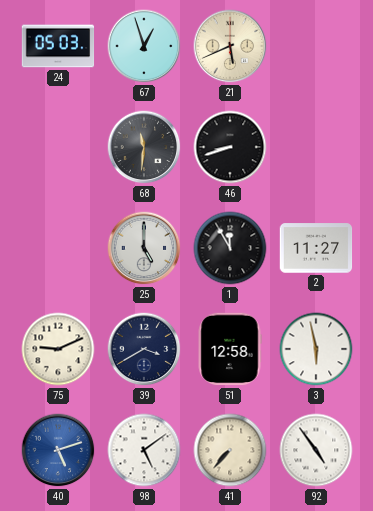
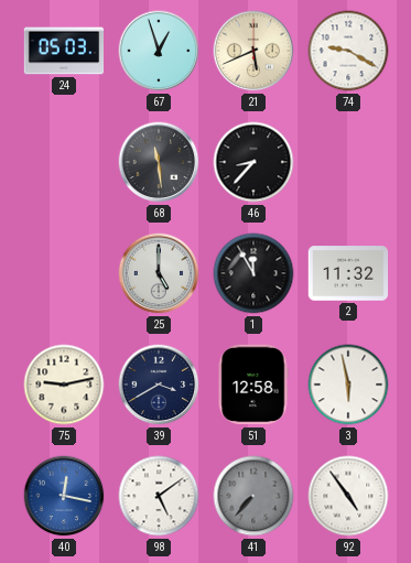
74: none -> 9:20 (348, 51)
68: 11:31 -> 11:29 (159, 162)
46: 8:42 -> 8:37 (253, 162)
2: 11:27 -> 11:32 (348, 273)
75: 9:11 -> 9:13 (64, 385)
40: 5:12 -> 12:17 (64, 496)
41 dial: cream -> grey (253, 496)
